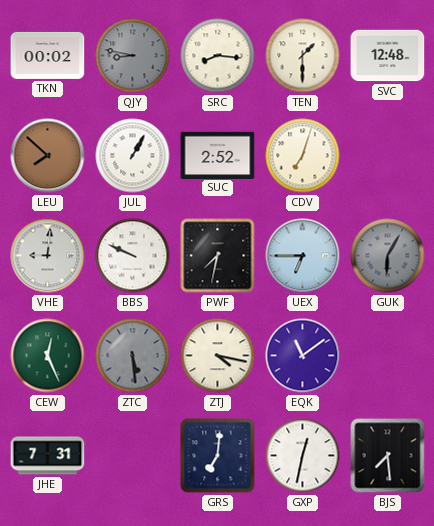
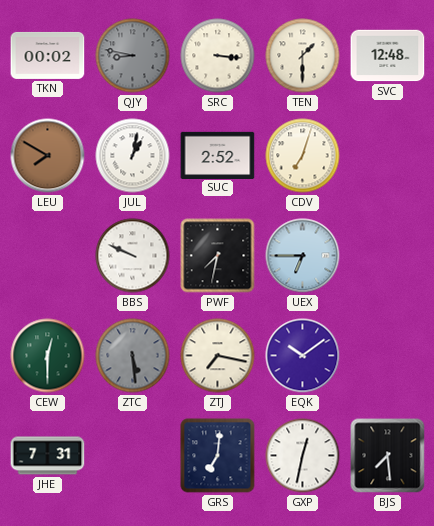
SRC: 8:16 -> 3:16 (218, 56)
LEU: 7:52 -> 7:50 (48, 156)
JUL: 1:05 -> 1:02 (133, 156)
VHE: 9:01 -> none (48, 256)
GUK: 6:05 -> none (388, 256)
CEW: 12:26 -> 12:30 (48, 356)
ZTJ: 4:17 -> 7:17 (218, 356)
EQK: 11:09 -> 10:09 (303, 356)
